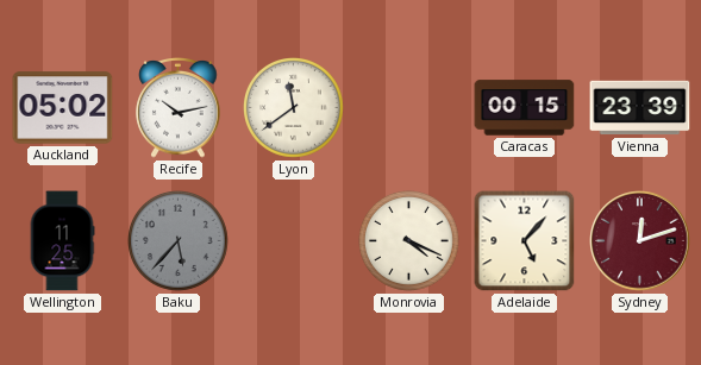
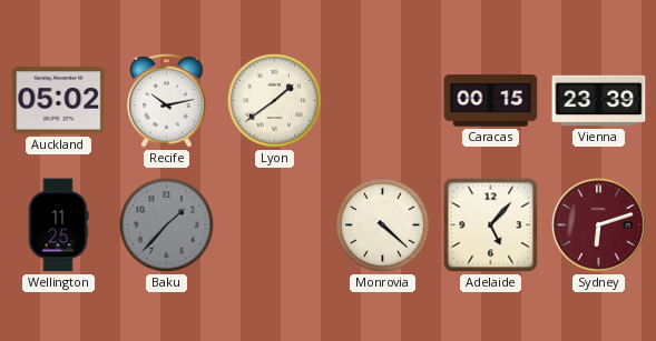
Lyon: 11:39 -> 1:39 (275, 101)
Baku: 5:37 -> 1:37 (167, 225)
Monrovia: 4:19 -> 4:22 (383, 225)
Sydney: 12:12 -> 6:12 (599, 225)
